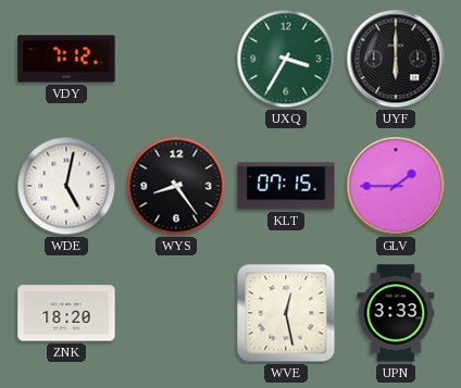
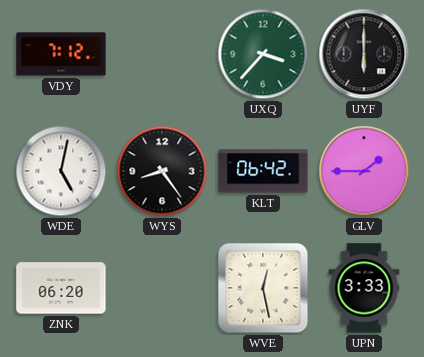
UXQ: 3:35 -> 3:37 (263, 54)
KLT: 07:15 -> 06:42 (263, 171)
ZNK: 18:20 -> 06:20 (61, 288)
